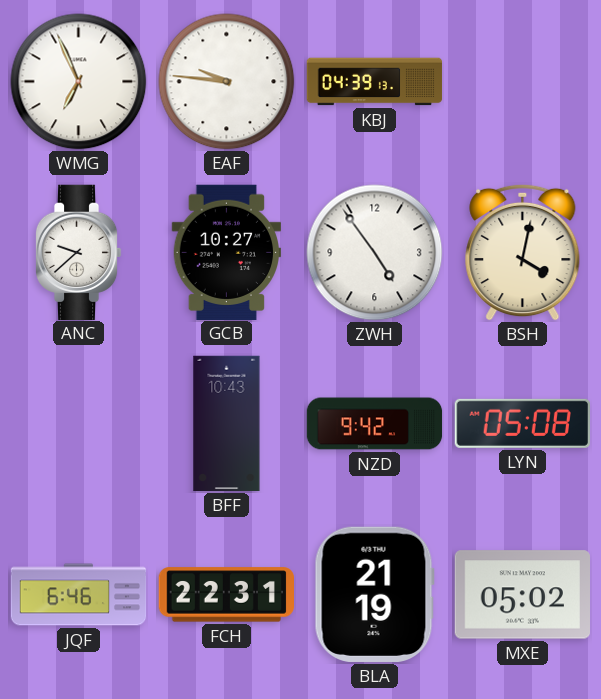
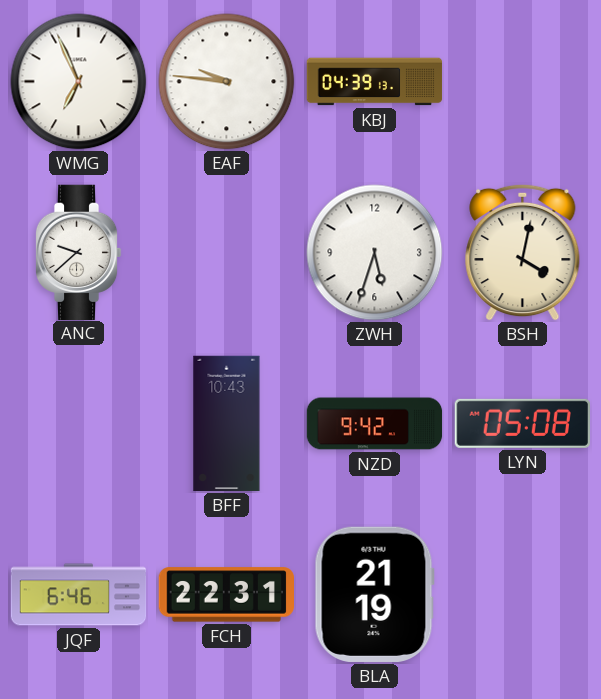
GCB: 10:27 -> none (227, 252)
ZWH: 4:54 -> 5:33 (375, 253)
MXE: 05:02 -> none (522, 595)
